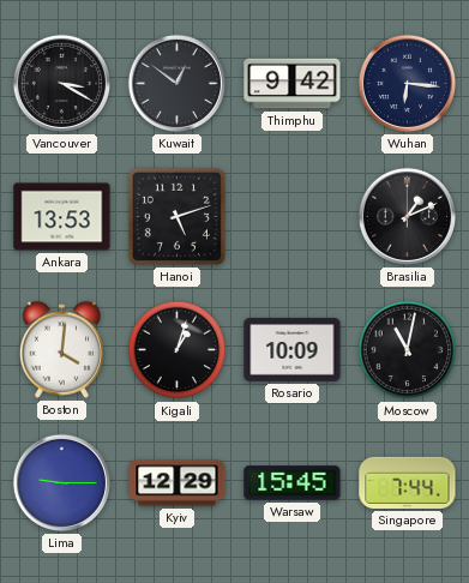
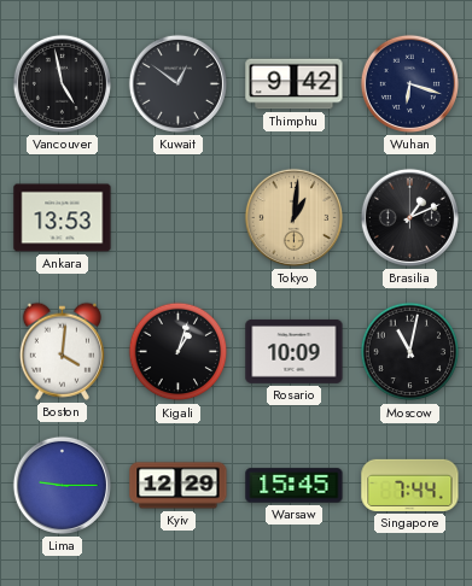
Vancouver: 3:20 -> 4:58 (62, 83)
Wuhan: 6:16 -> 6:18 (409, 83)
Hanoi: 5:12 -> none (176, 216)
Tokyo: none -> 1:01 (293, 217)
